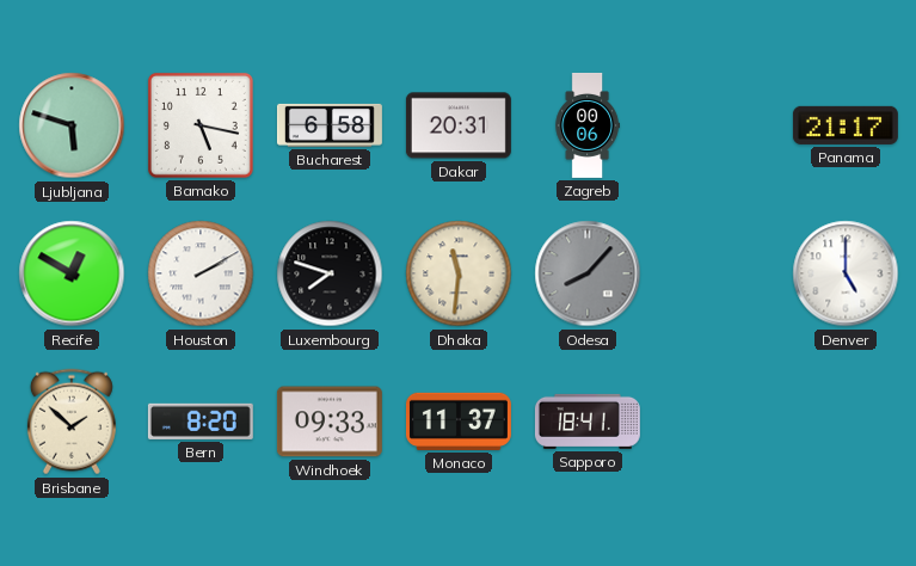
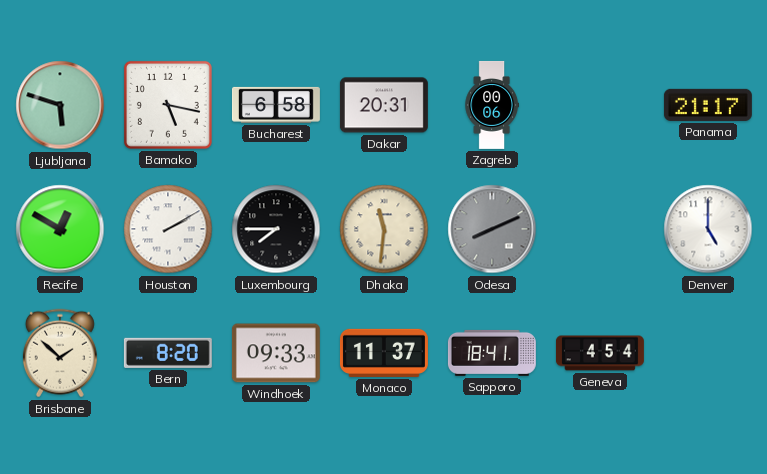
Luxembourg: 7:48 -> 7:45 (276, 229)
Odesa: 8:07 -> 8:11 (492, 229)
Geneva: none -> 4:54 (600, 353)
